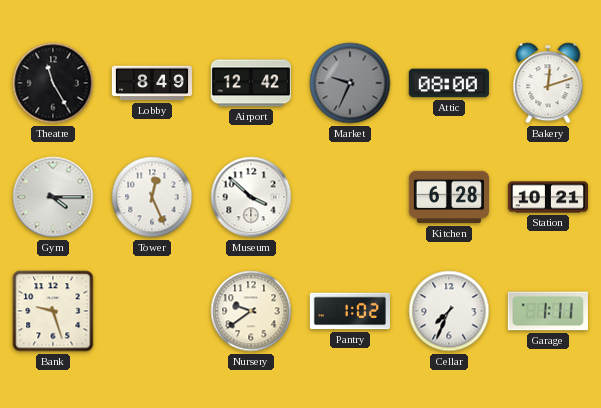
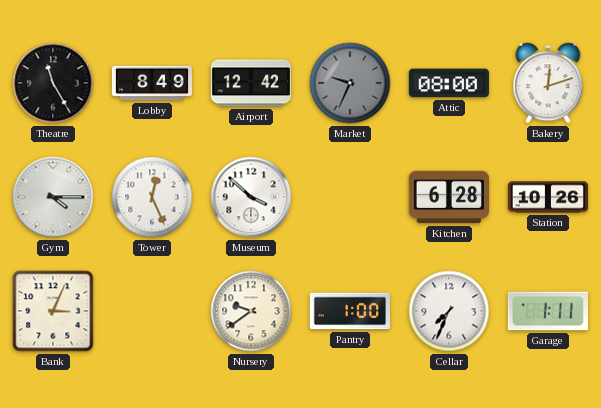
Station: 10:21 -> 10:26 (547, 197)
Bank: 9:27 -> 3:04 (53, 311)
Pantry: 1:02 -> 1:00 (349, 311)
